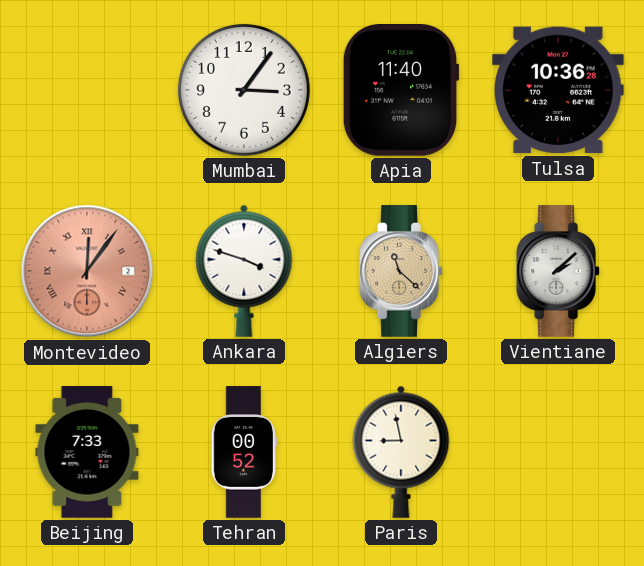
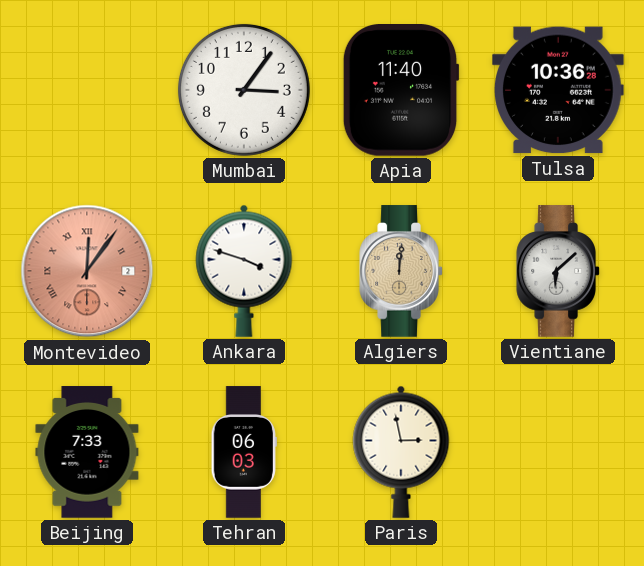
Algiers: 11:22 -> 12:01 (401, 271)
Vientiane: 2:08 -> 6:08 (558, 271)
Tehran: 00:52 -> 06:03 (244, 452)
Paris: 8:58 -> 2:58 (401, 452)
